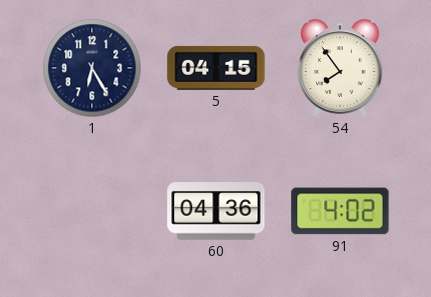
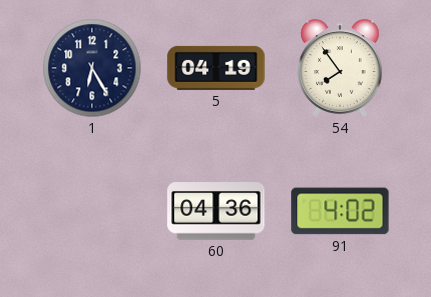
5: 04:15 -> 04:19 (216, 68)
